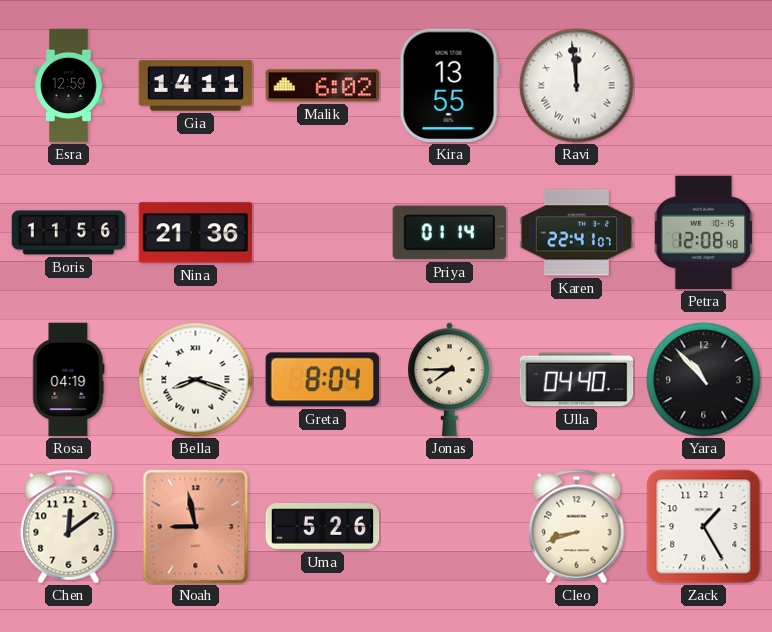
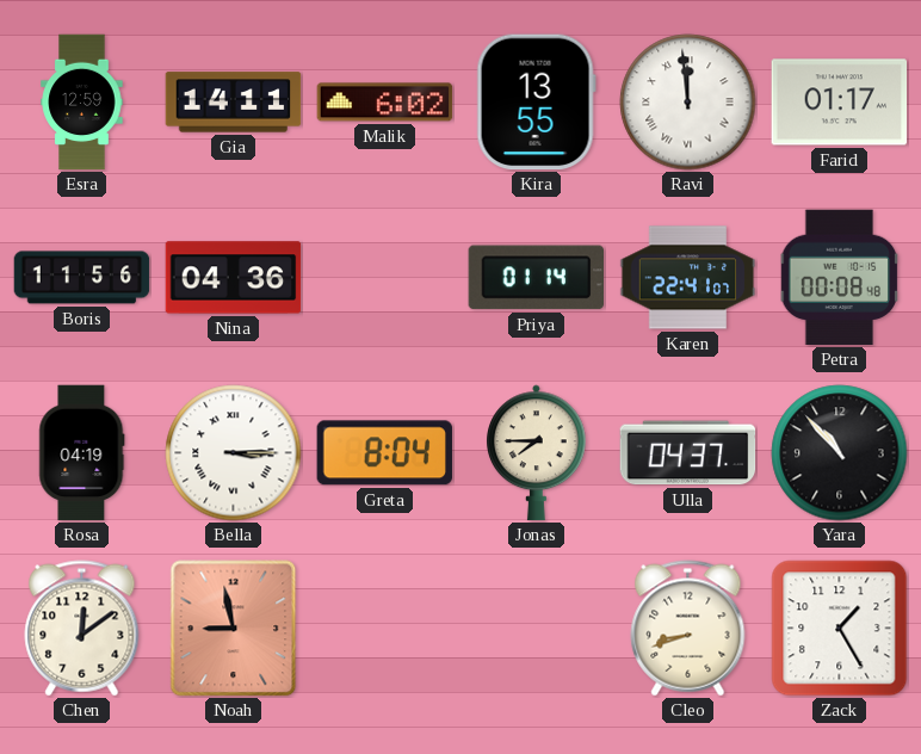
Farid: none -> 01:17 (840, 103)
Nina: 21:36 -> 04:36 (234, 278)
Petra: 12:08 -> 00:08 (840, 278)
Bella: 8:18 -> 3:15 (234, 453)
Ulla: 04:40 -> 04:37 (688, 453)
Uma: 5:26 -> none (323, 527)
